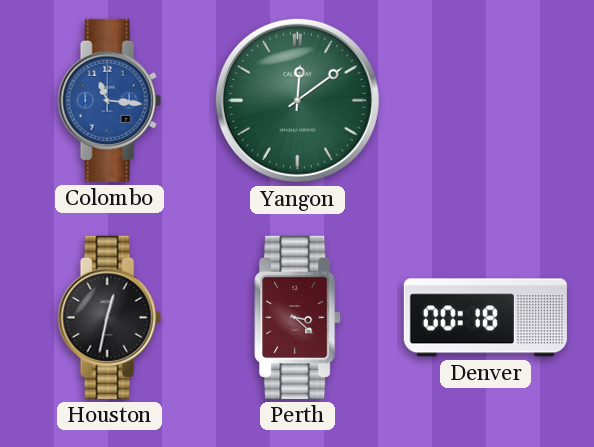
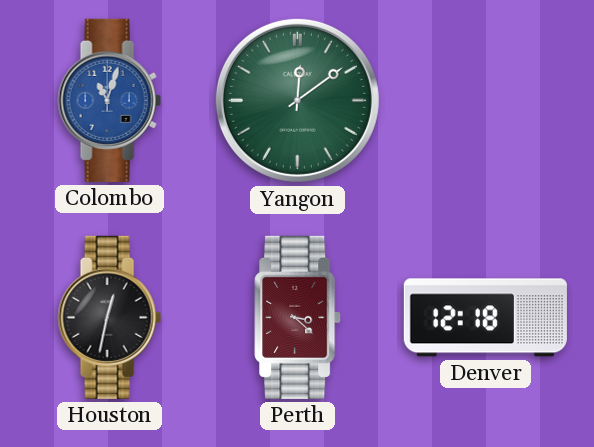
Colombo: 11:16 -> 11:03 (109, 100)
Denver: 00:18 -> 12:18 (485, 318)
